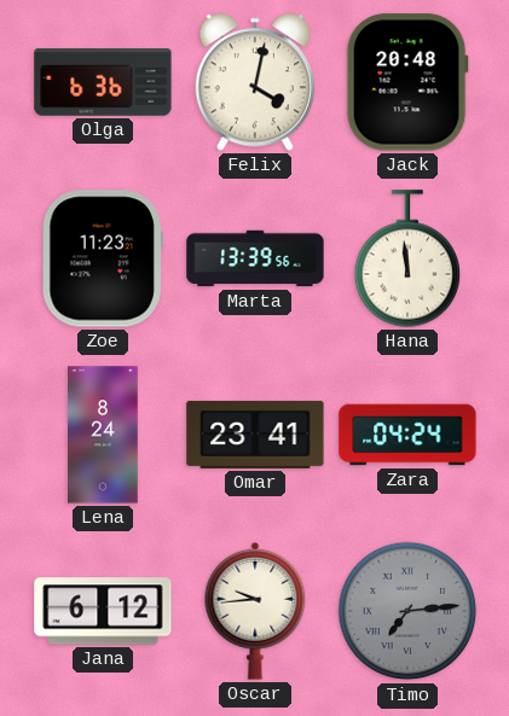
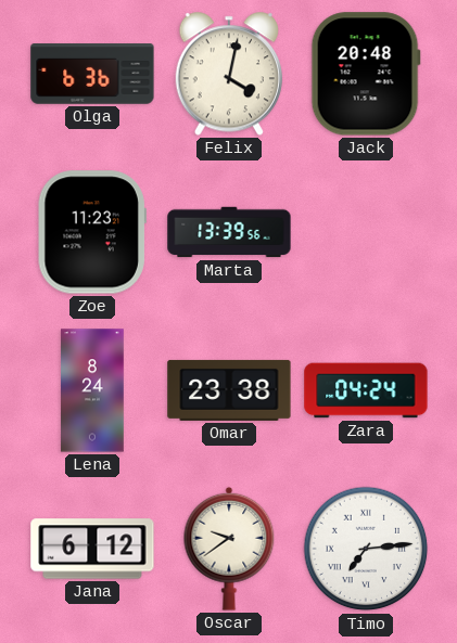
Hana: 11:59 -> none (407, 258)
Omar: 23:41 -> 23:38 (229, 390)
Oscar: 9:44 -> 9:39 (229, 549)
Timo dial: grey -> white (366, 549)
